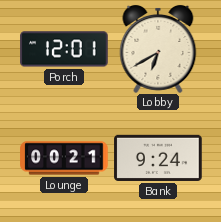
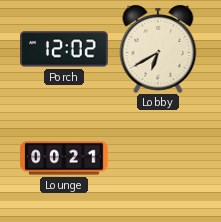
Porch: 12:01 -> 12:02 (64, 49)
Bank: 9:24 -> none (158, 158)
